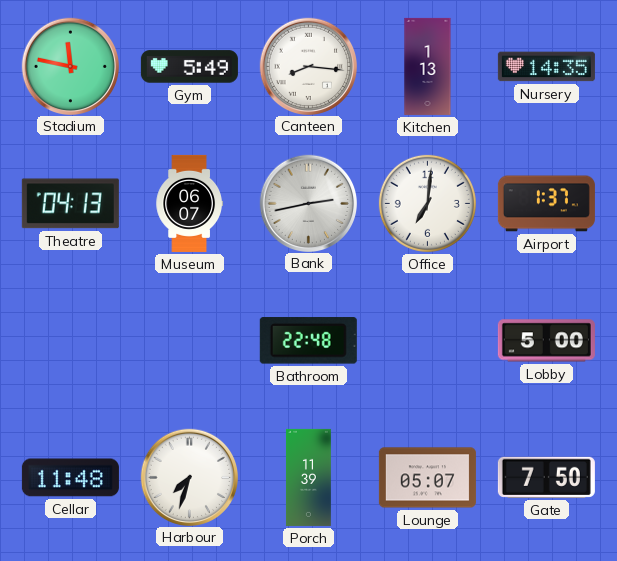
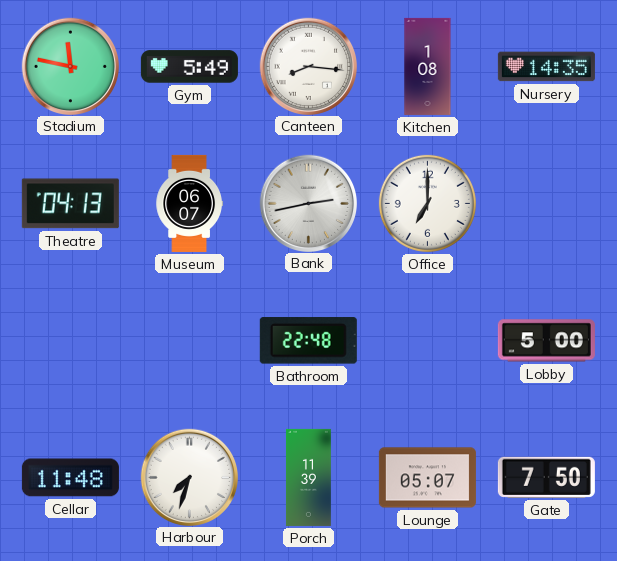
Kitchen: 1:13 -> 1:08 (428, 66)
Office: 7:01 -> 7:00 (427, 203)
Airport: 1:37 -> none (546, 204)
